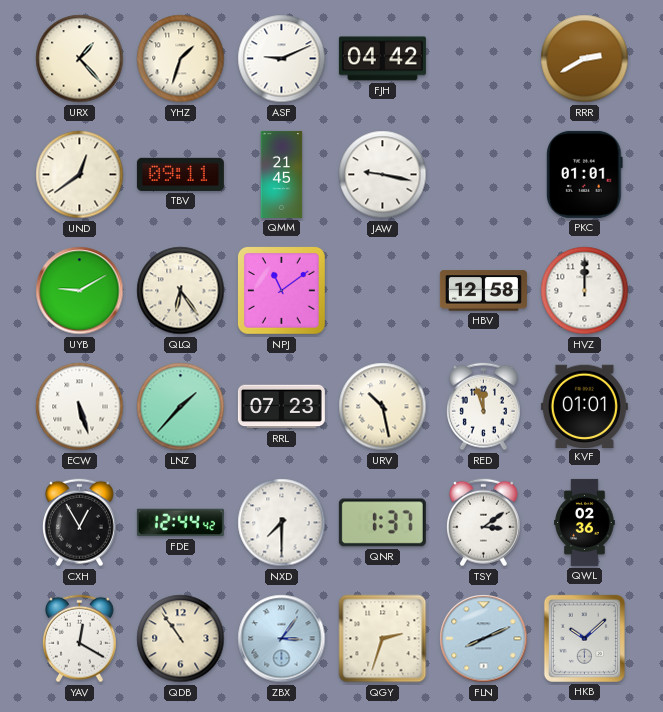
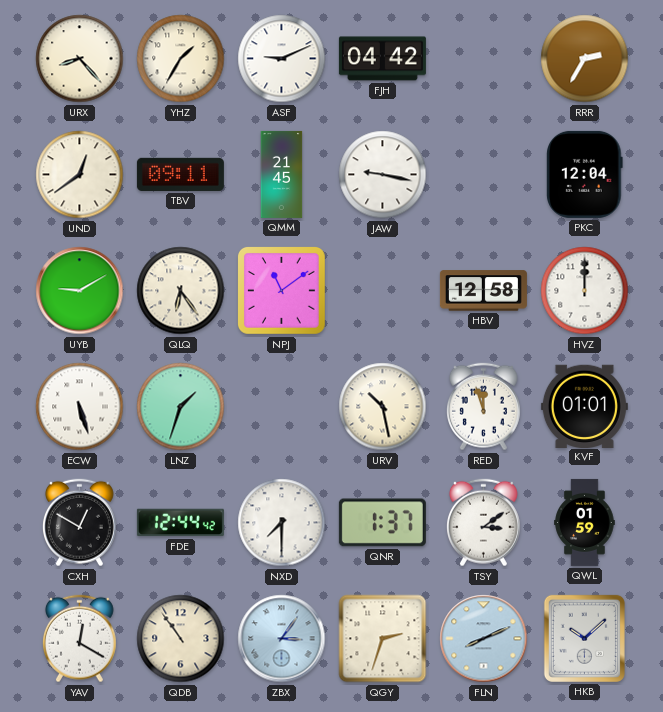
URX: 1:23 -> 8:23 (80, 59)
YHZ: 1:33 -> 1:35 (181, 59)
RRR: 2:40 -> 2:35 (585, 59)
PKC: 01:01 -> 12:04 (585, 174)
LNZ: 1:37 -> 1:33 (181, 407)
RRL: 07:23 -> none (281, 407)
CXH: 12:55 -> 12:50 (79, 523)
QWL: 02:36 -> 01:59 (585, 522)
